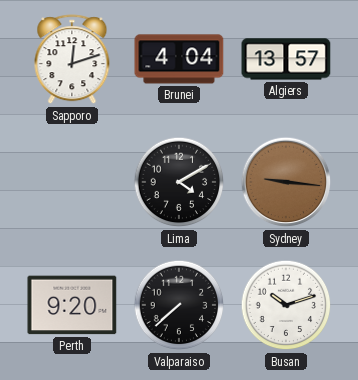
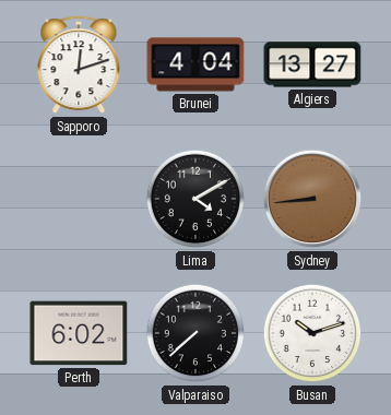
Algiers: 13:57 -> 13:27 (312, 64)
Sydney: 9:16 -> 8:44 (312, 199)
Perth: 9:20 -> 6:02 (79, 333)
